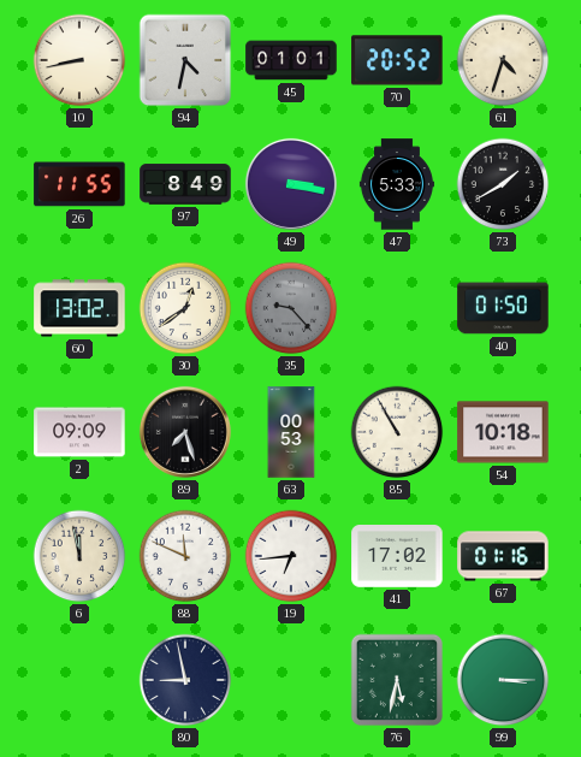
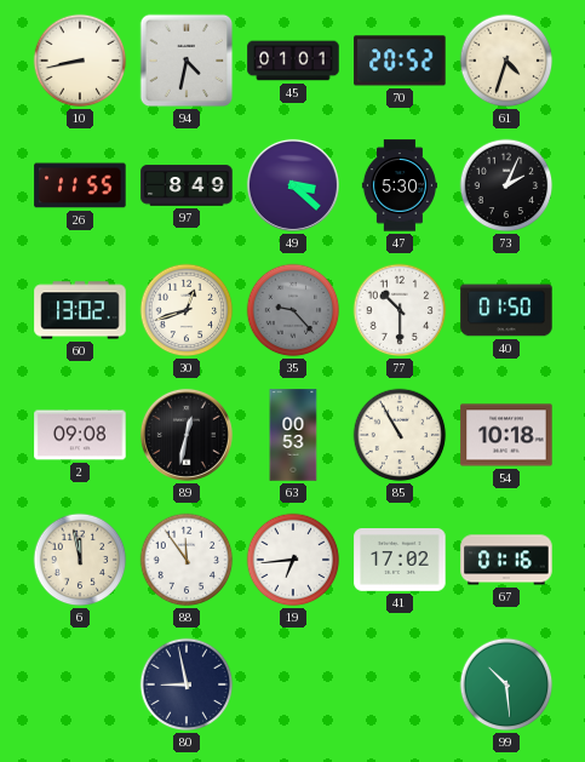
49: 3:17 -> 3:22 (293, 185)
47: 5:33 -> 5:30 (400, 185)
73: 1:40 -> 2:04 (506, 185)
30: 12:39 -> 12:42 (187, 310)
77: none -> 10:30 (400, 310)
2: 09:09 -> 09:08 (80, 435)
89: 7:27 -> 12:32 (187, 435)
88: 11:49 -> 11:54 (187, 560)
76: 5:32 -> none (397, 680)
99: 3:15 -> 10:29 (506, 684)
